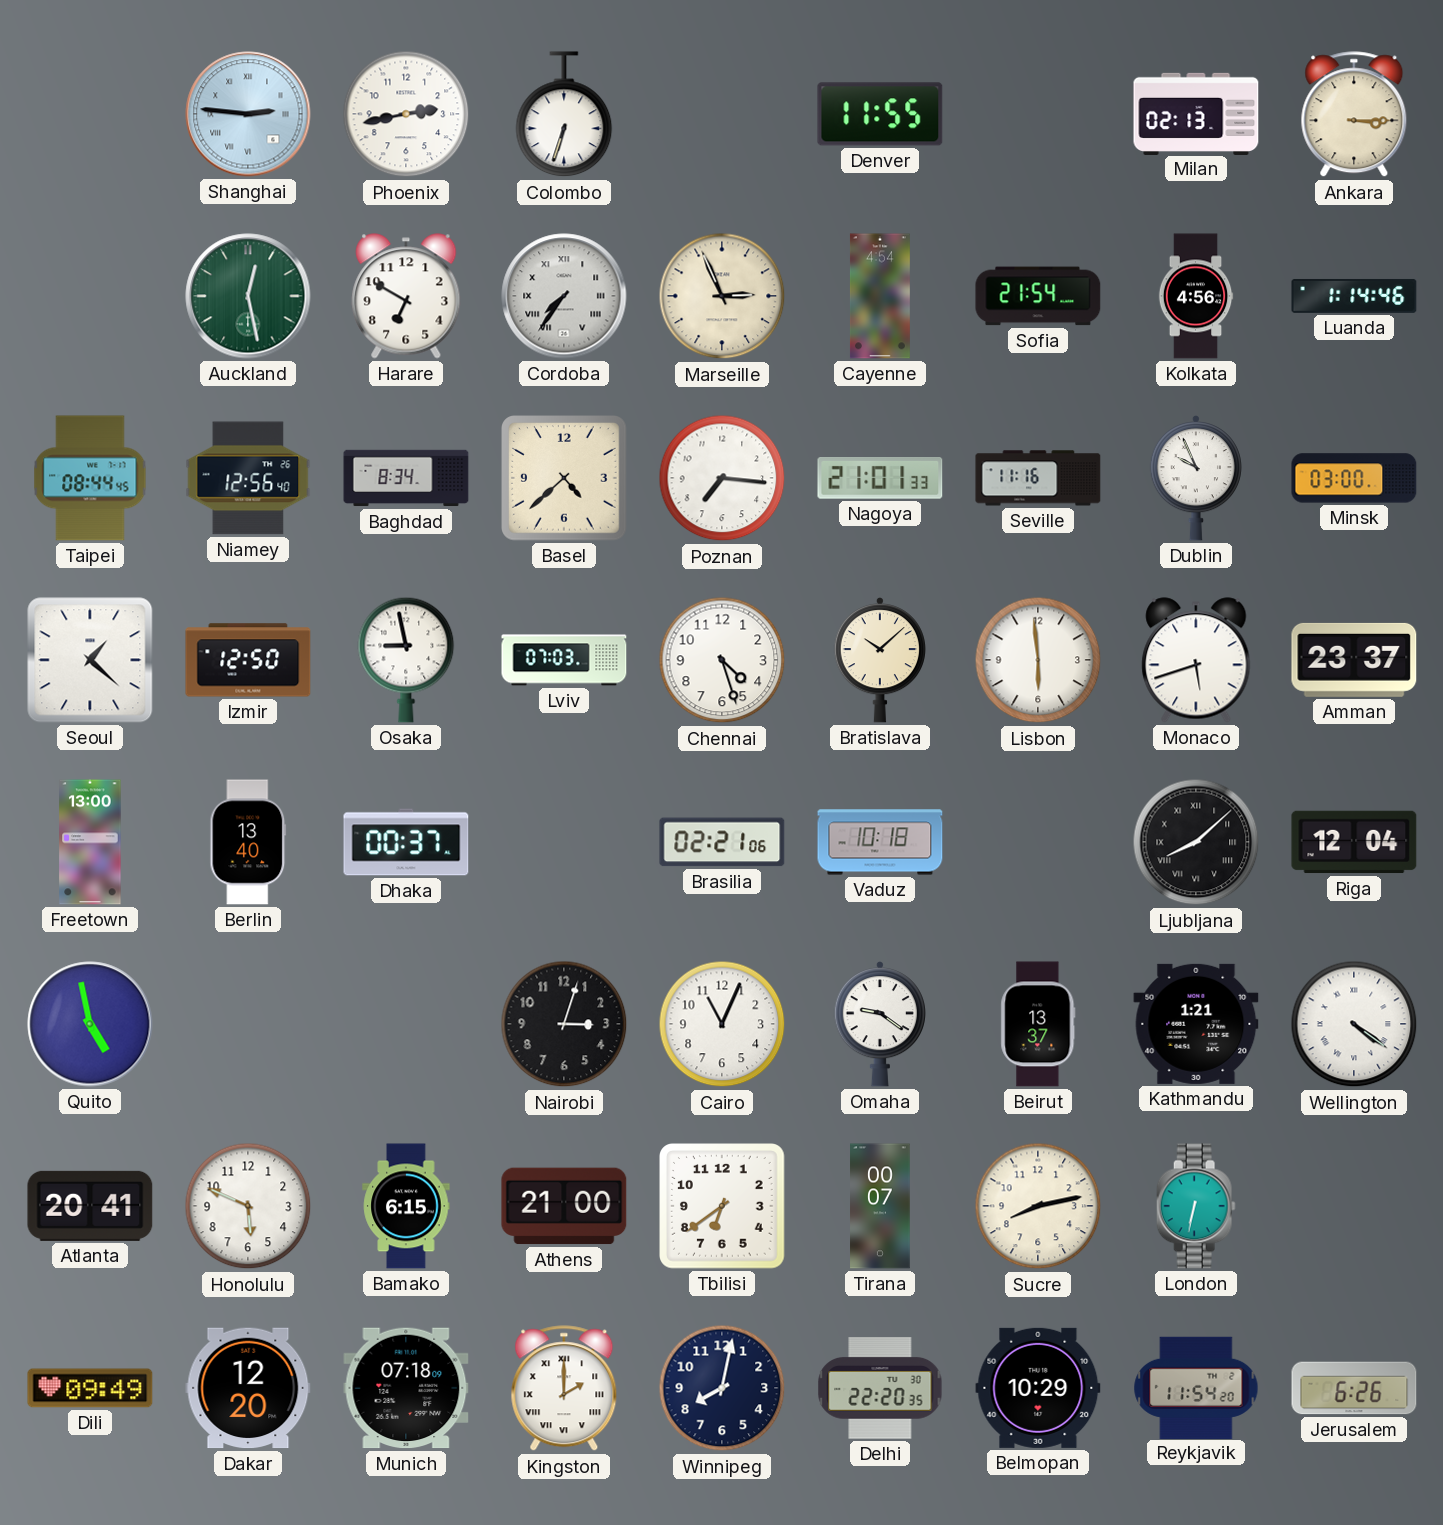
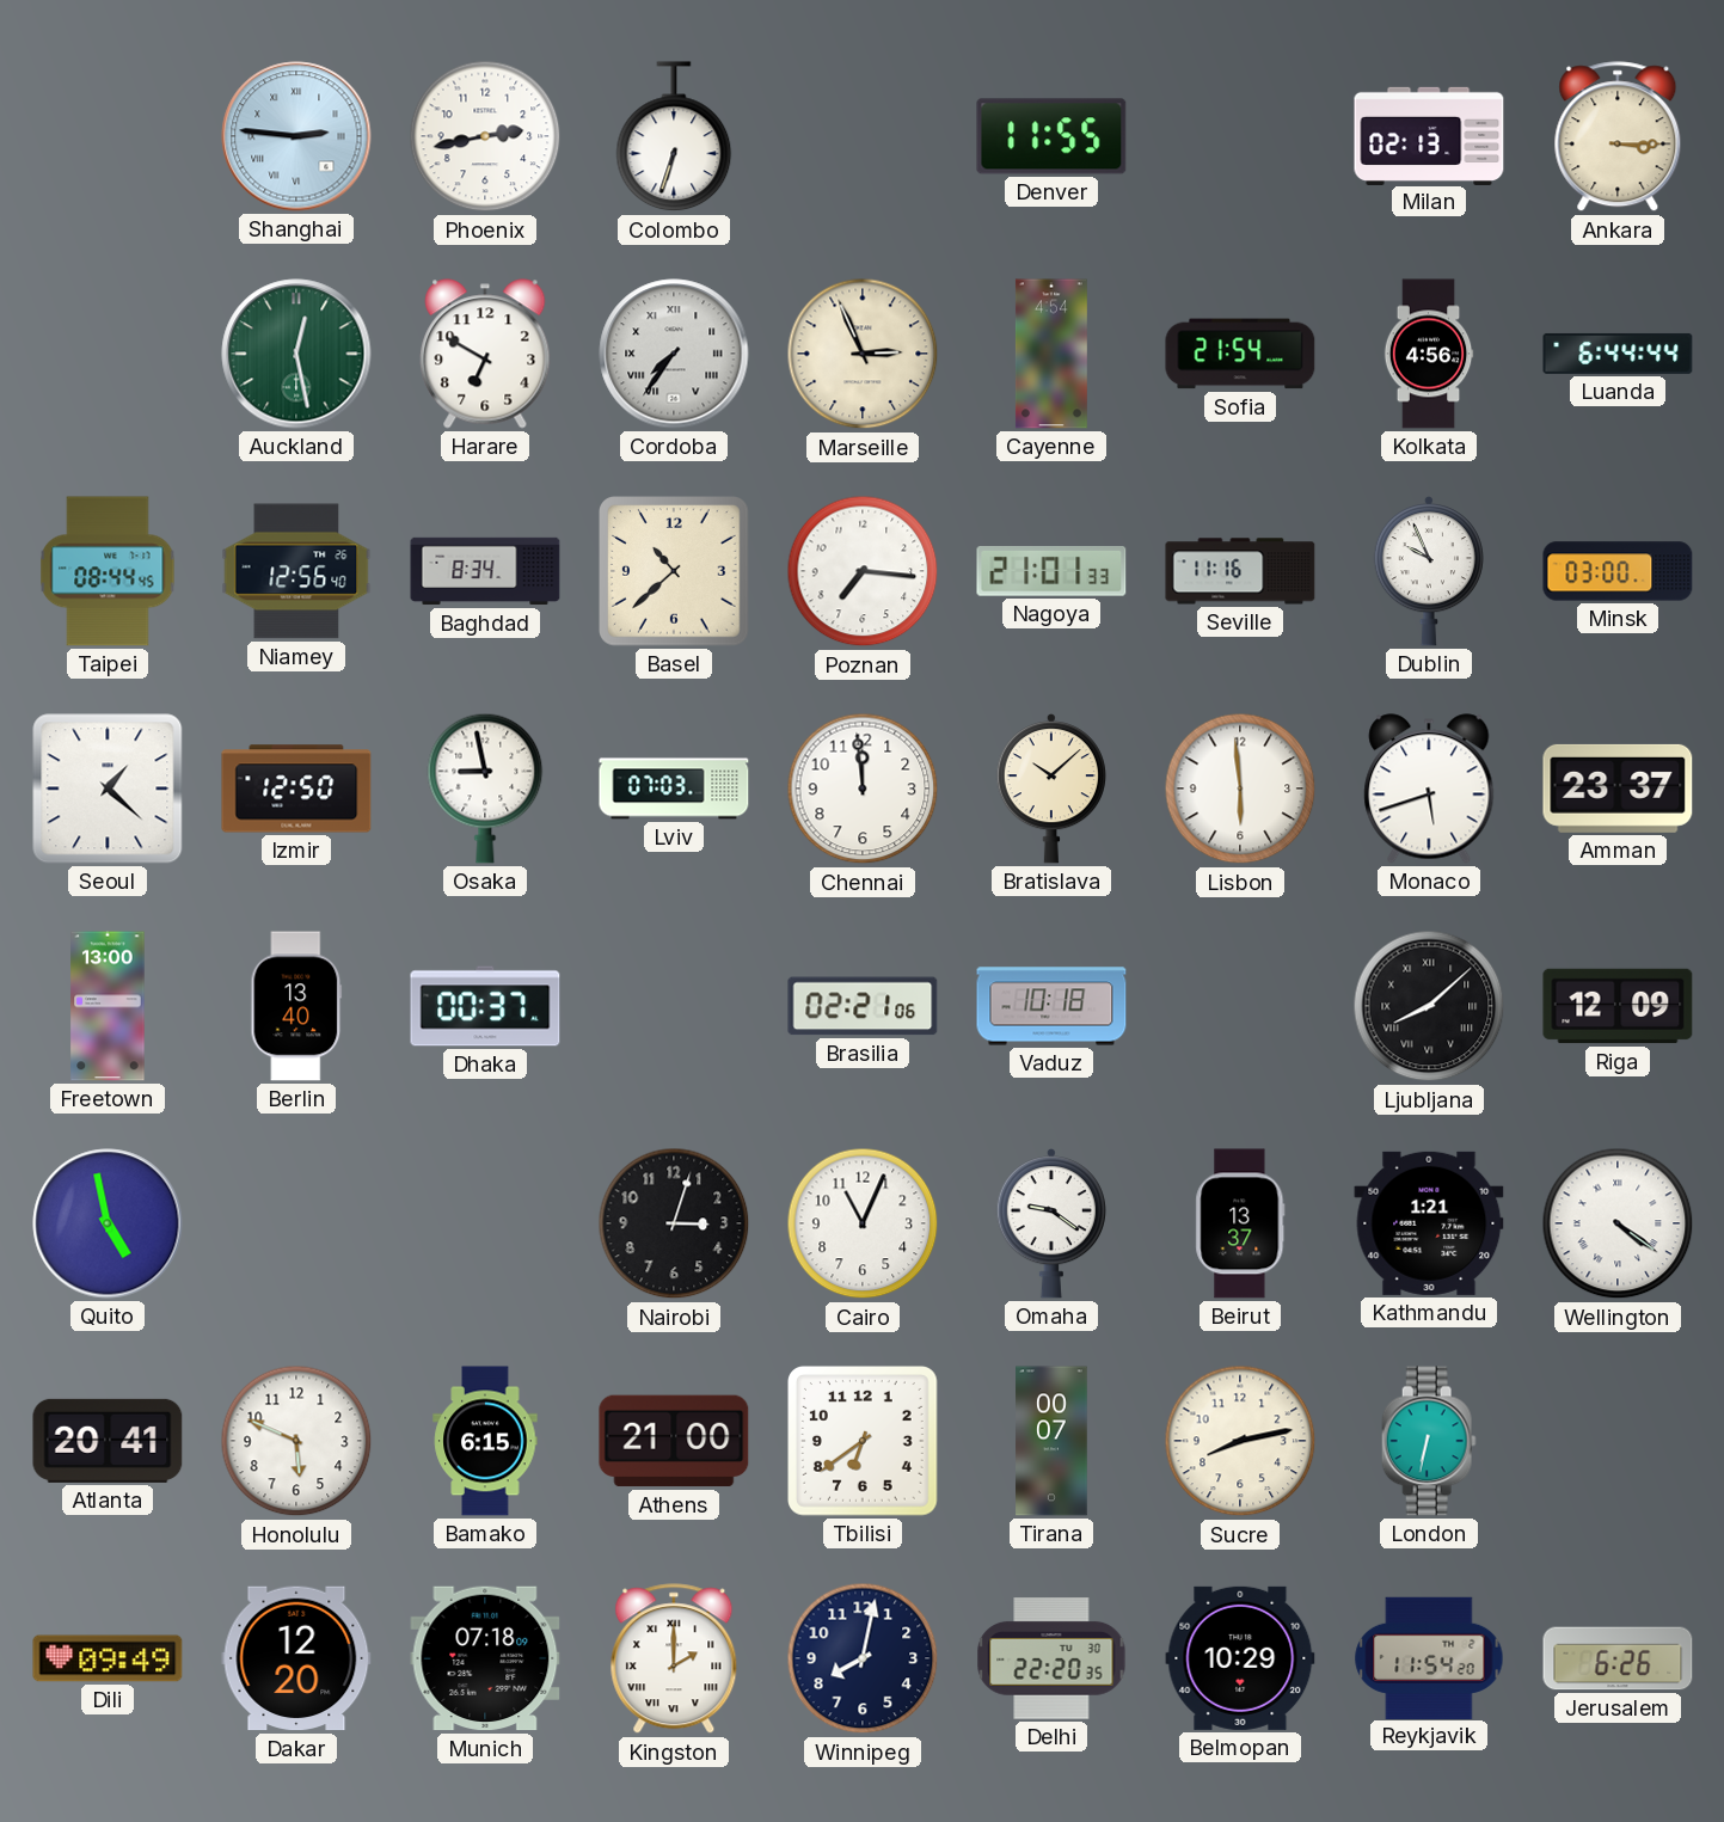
Luanda: 1:14 -> 6:44 (1618, 354)
Basel: 4:38 -> 10:38 (675, 572)
Chennai: 4:27 -> 11:59 (863, 789)
Riga: 12:04 -> 12:09 (1618, 1006)
